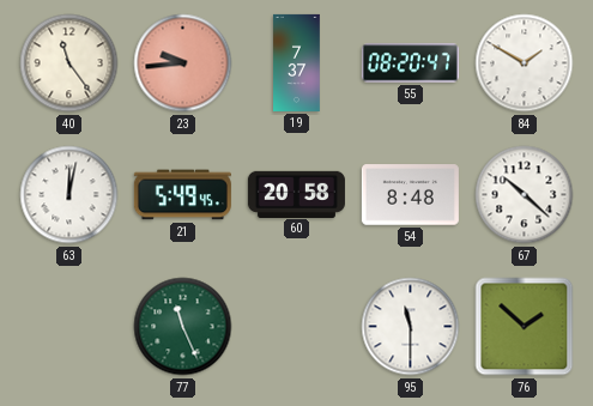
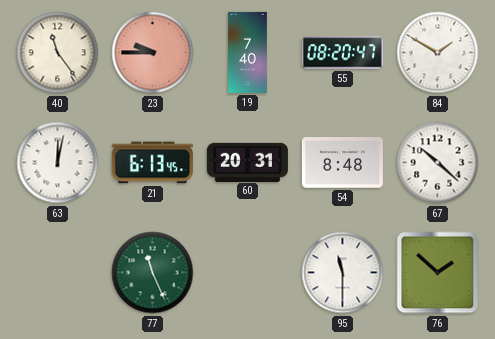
23: 9:44 -> 9:45 (153, 53)
19: 7:37 -> 7:40 (248, 52)
21: 5:49 -> 6:13 (152, 163)
60: 20:58 -> 20:31 (247, 162)
